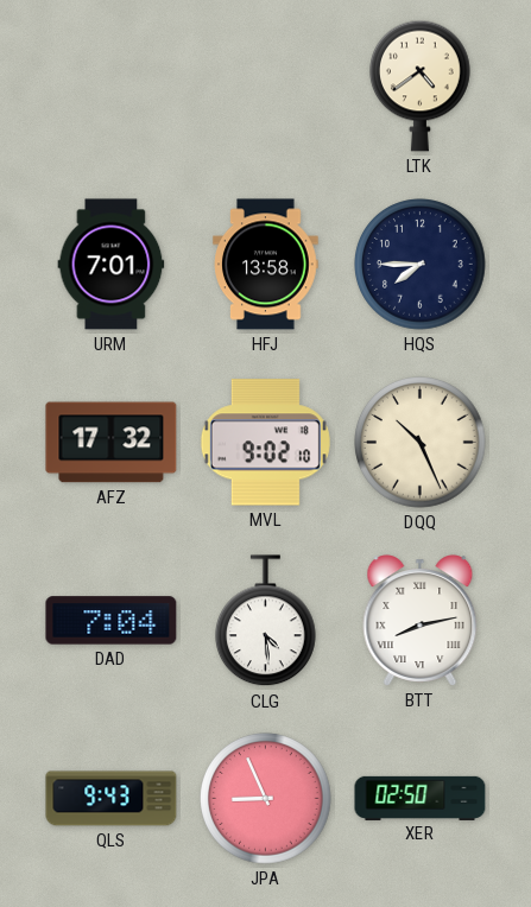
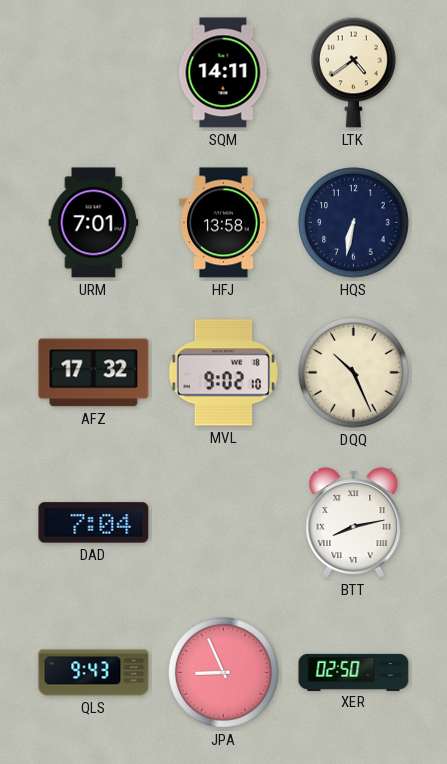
SQM: none -> 14:11 (224, 73)
HQS: 7:45 -> 6:32 (354, 223)
CLG: 4:29 -> none (266, 621)
